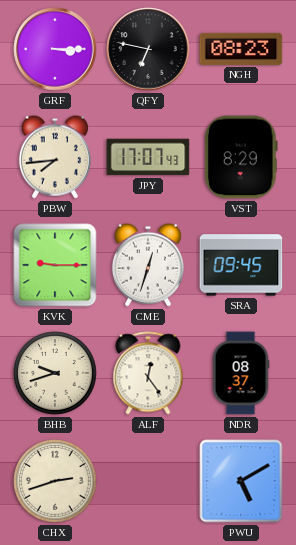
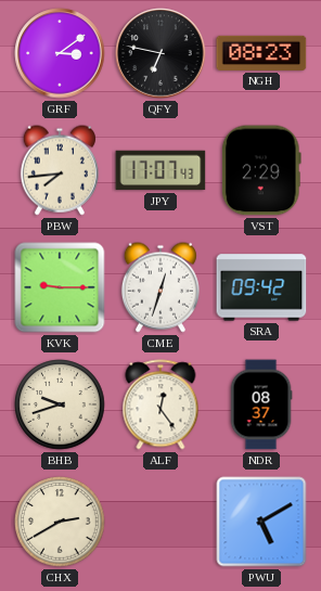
GRF: 3:15 -> 3:09 (60, 53)
VST: 8:29 -> 2:29 (261, 170)
SRA: 09:45 -> 09:42 (261, 287)
CHX: 2:42 -> 2:40 (60, 522)
